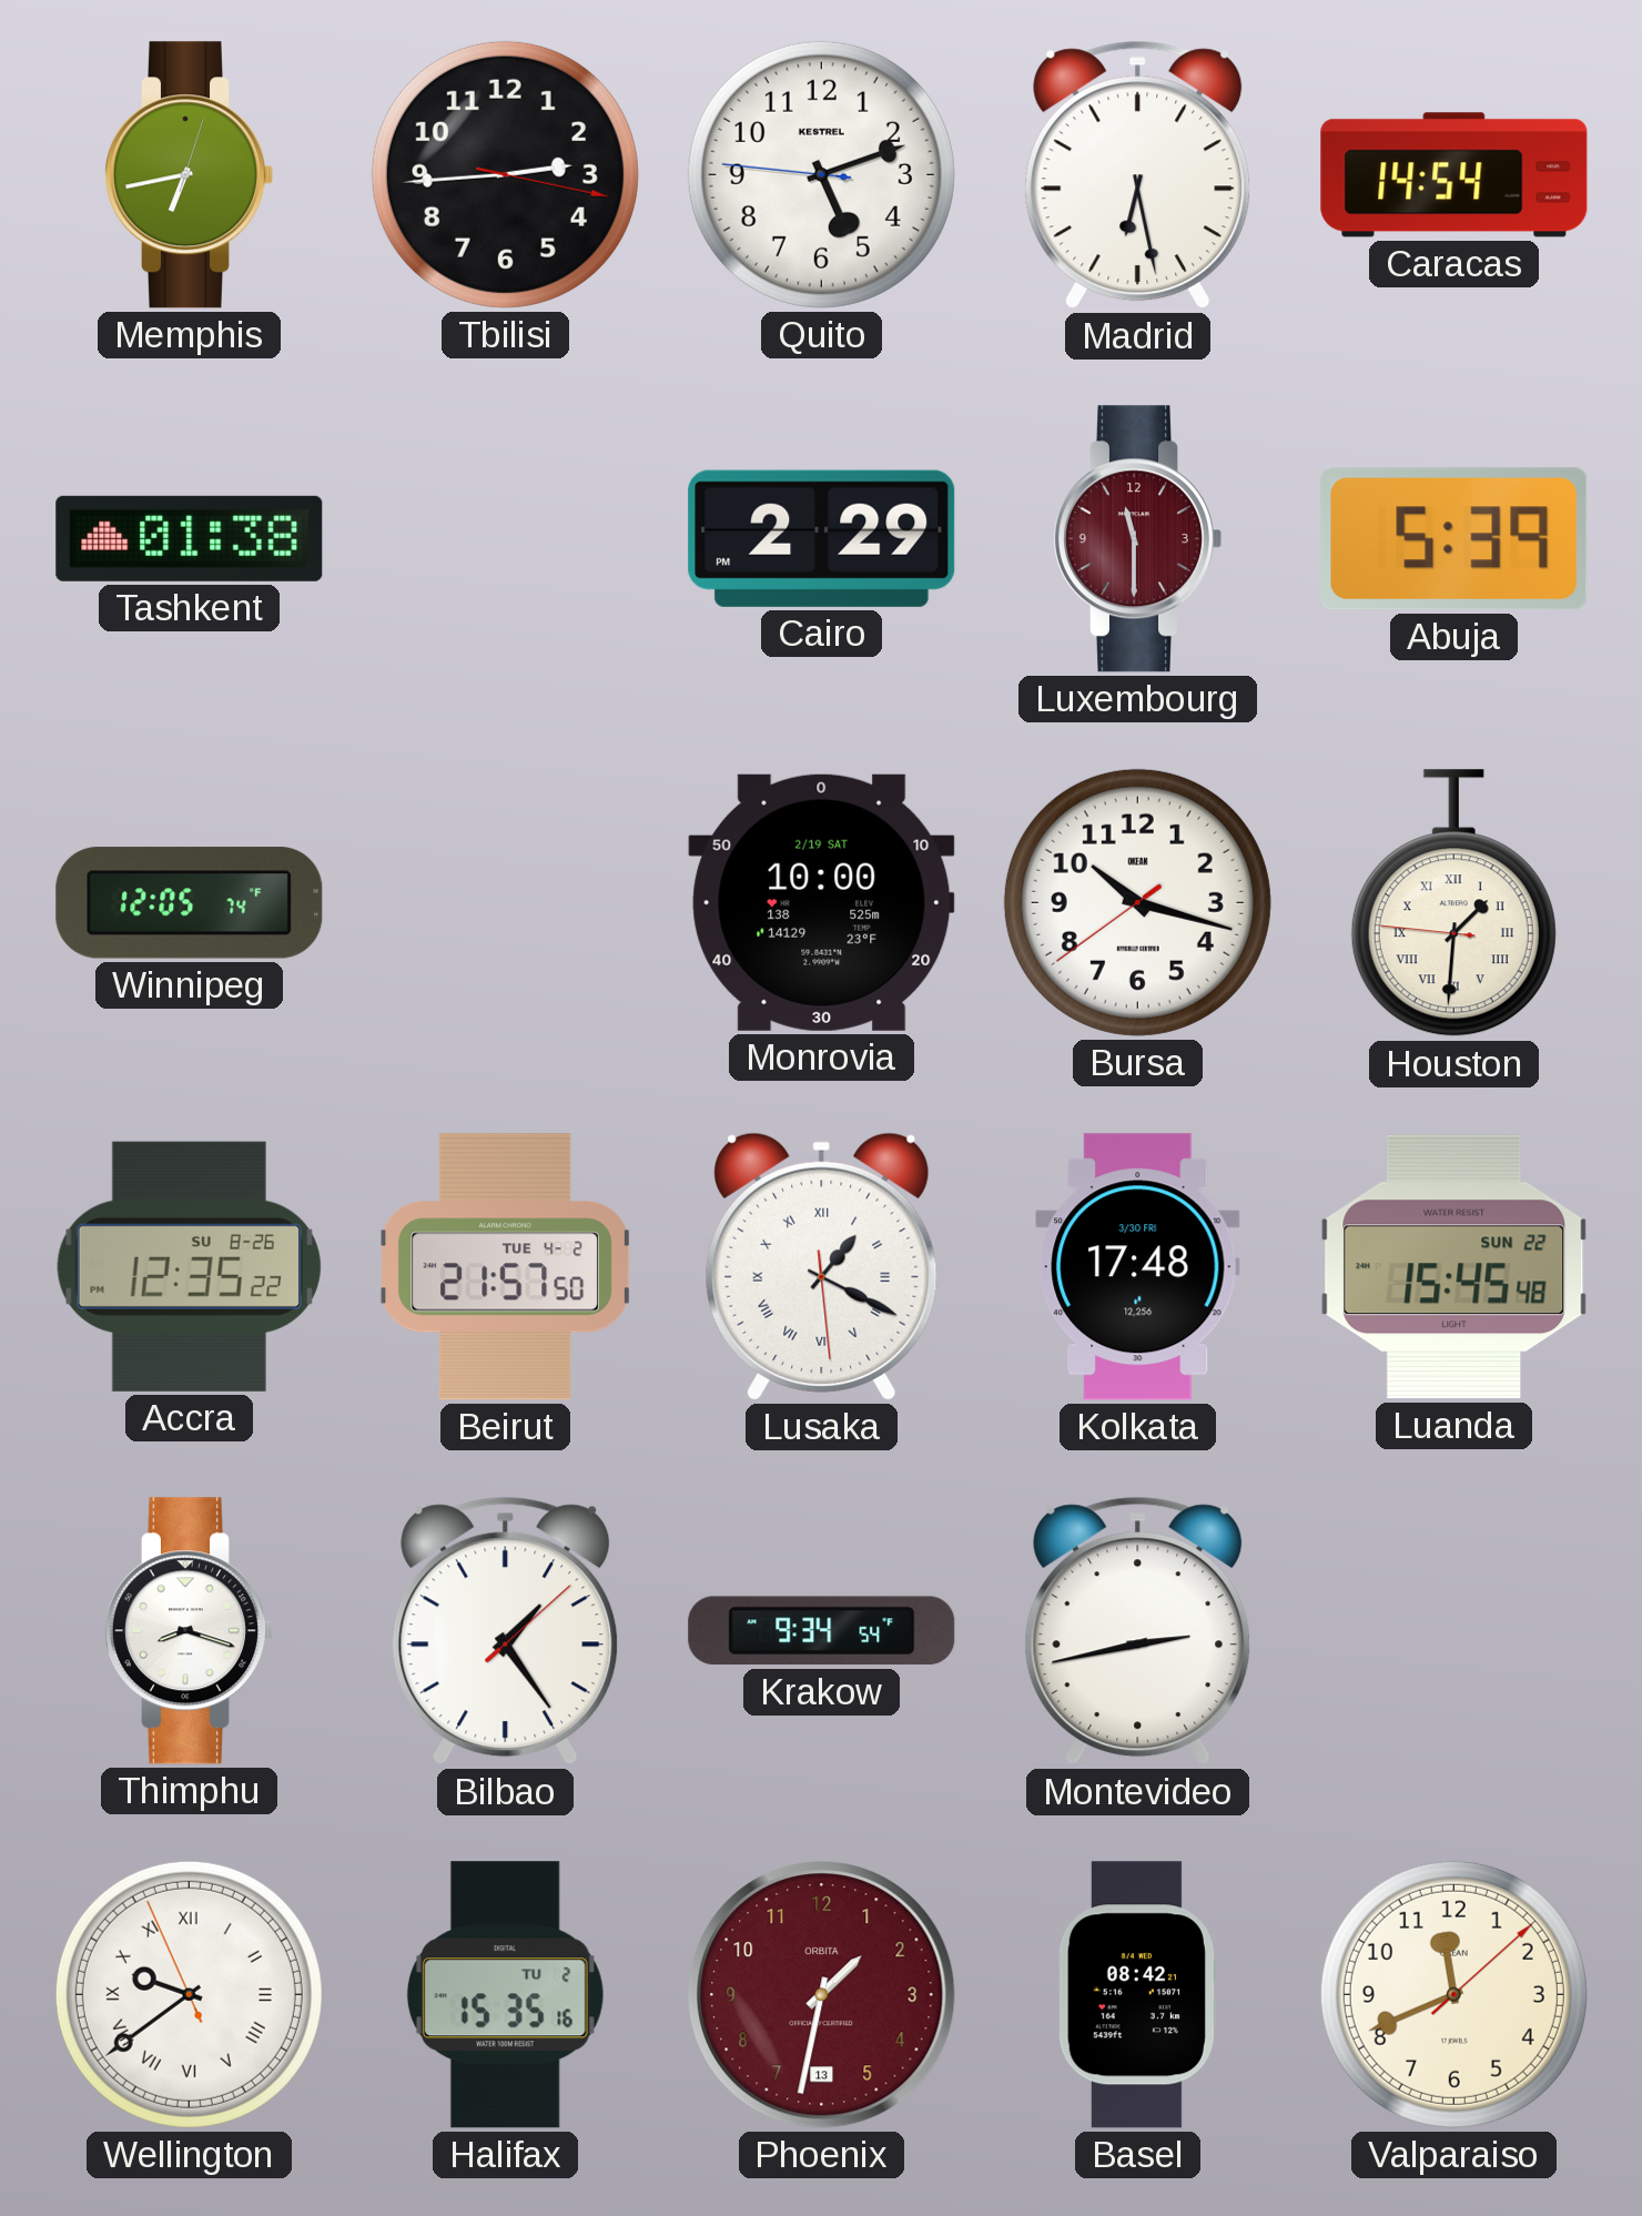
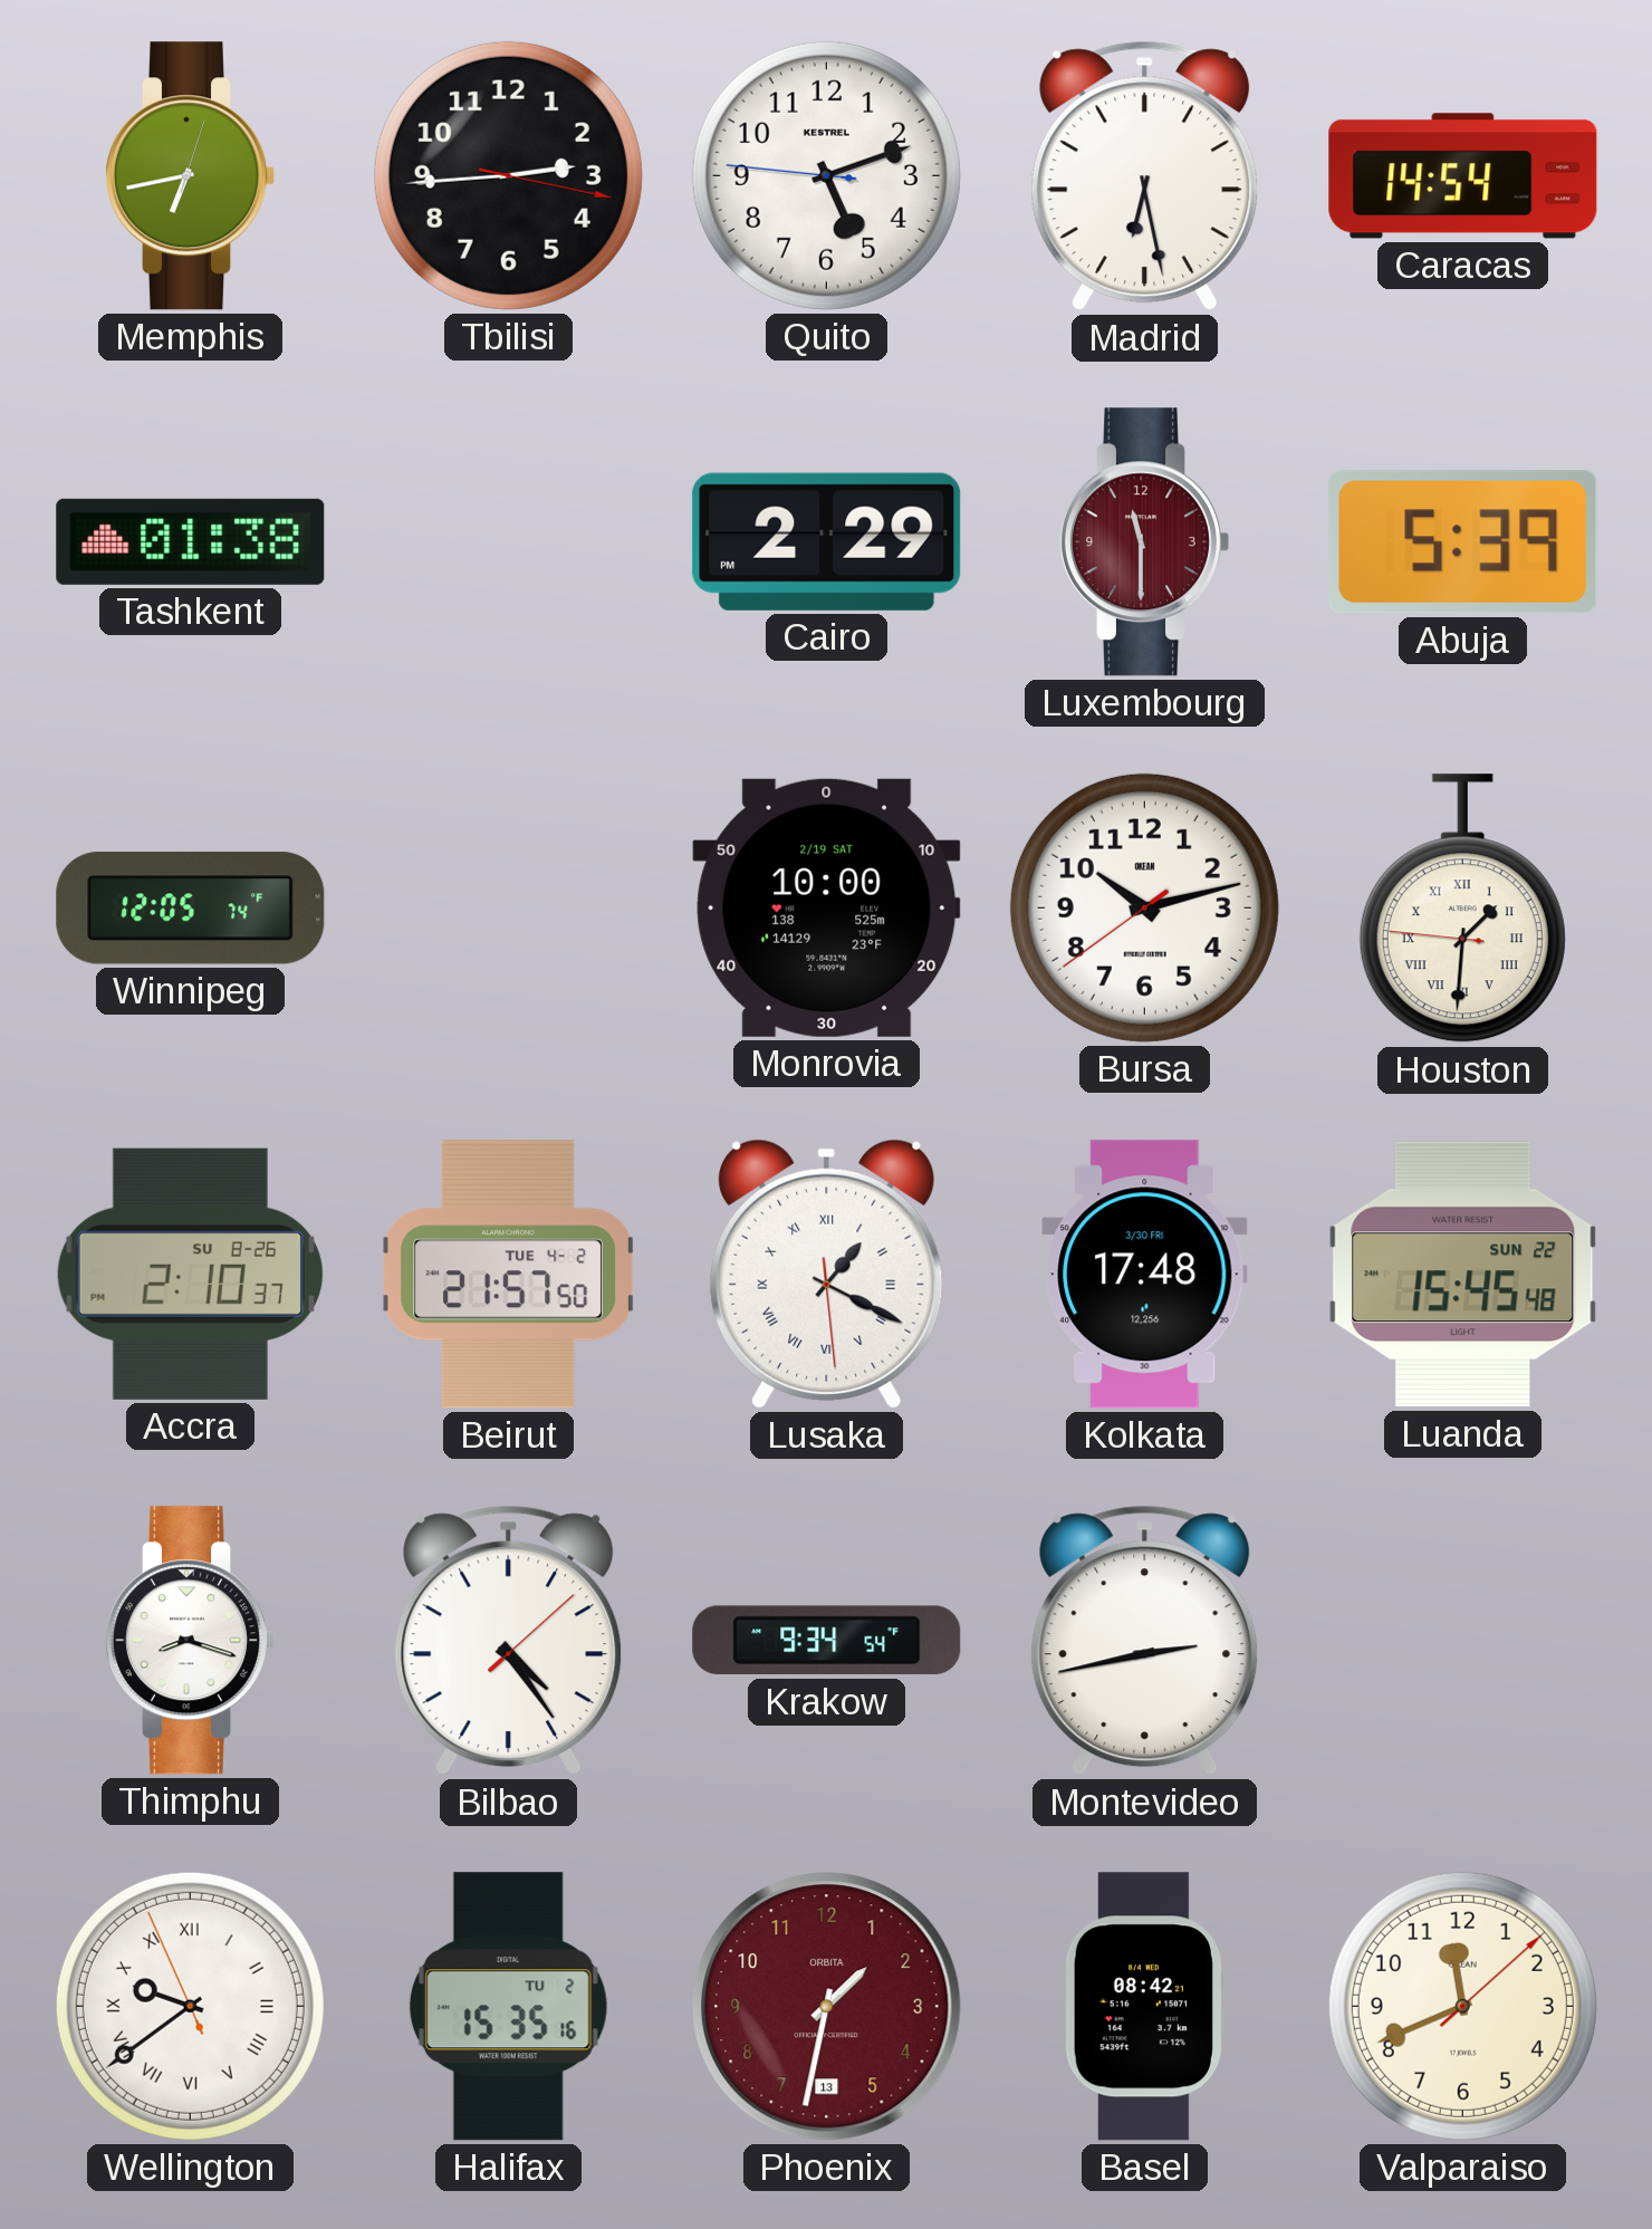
Bursa: 10:17 -> 10:12 (1144, 907)
Accra: 12:35 -> 2:10 (190, 1274)
Bilbao: 1:24 -> 4:24 (509, 1641)
